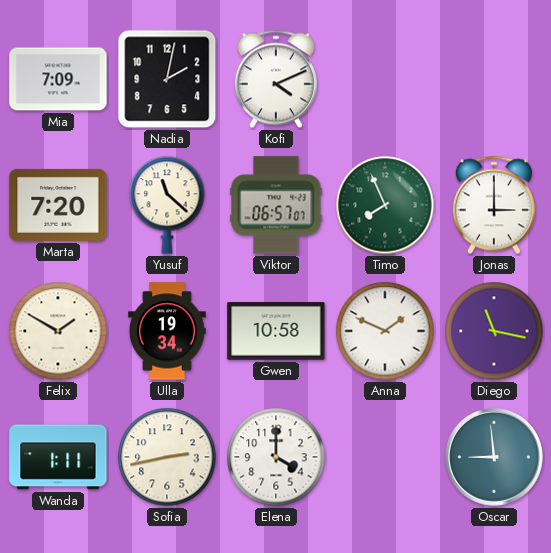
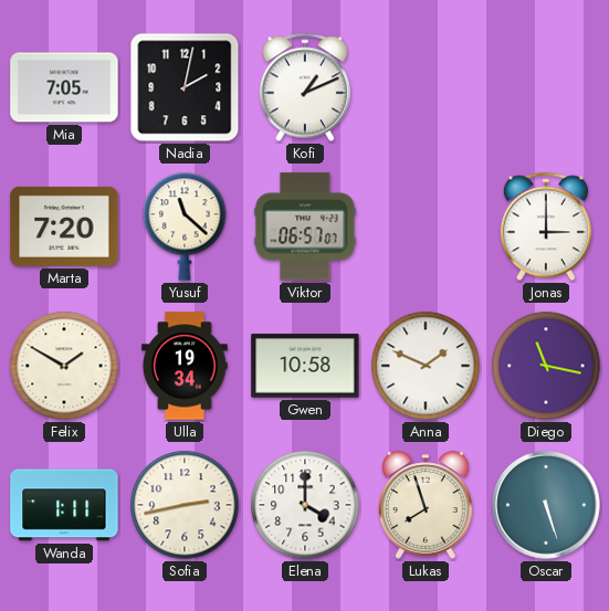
Mia: 7:09 -> 7:05 (64, 87)
Kofi: 4:11 -> 1:11 (305, 87)
Timo: 7:56 -> none (385, 205)
Lukas: none -> 7:57 (427, 505)
Oscar: 8:59 -> 5:27 (546, 505)
